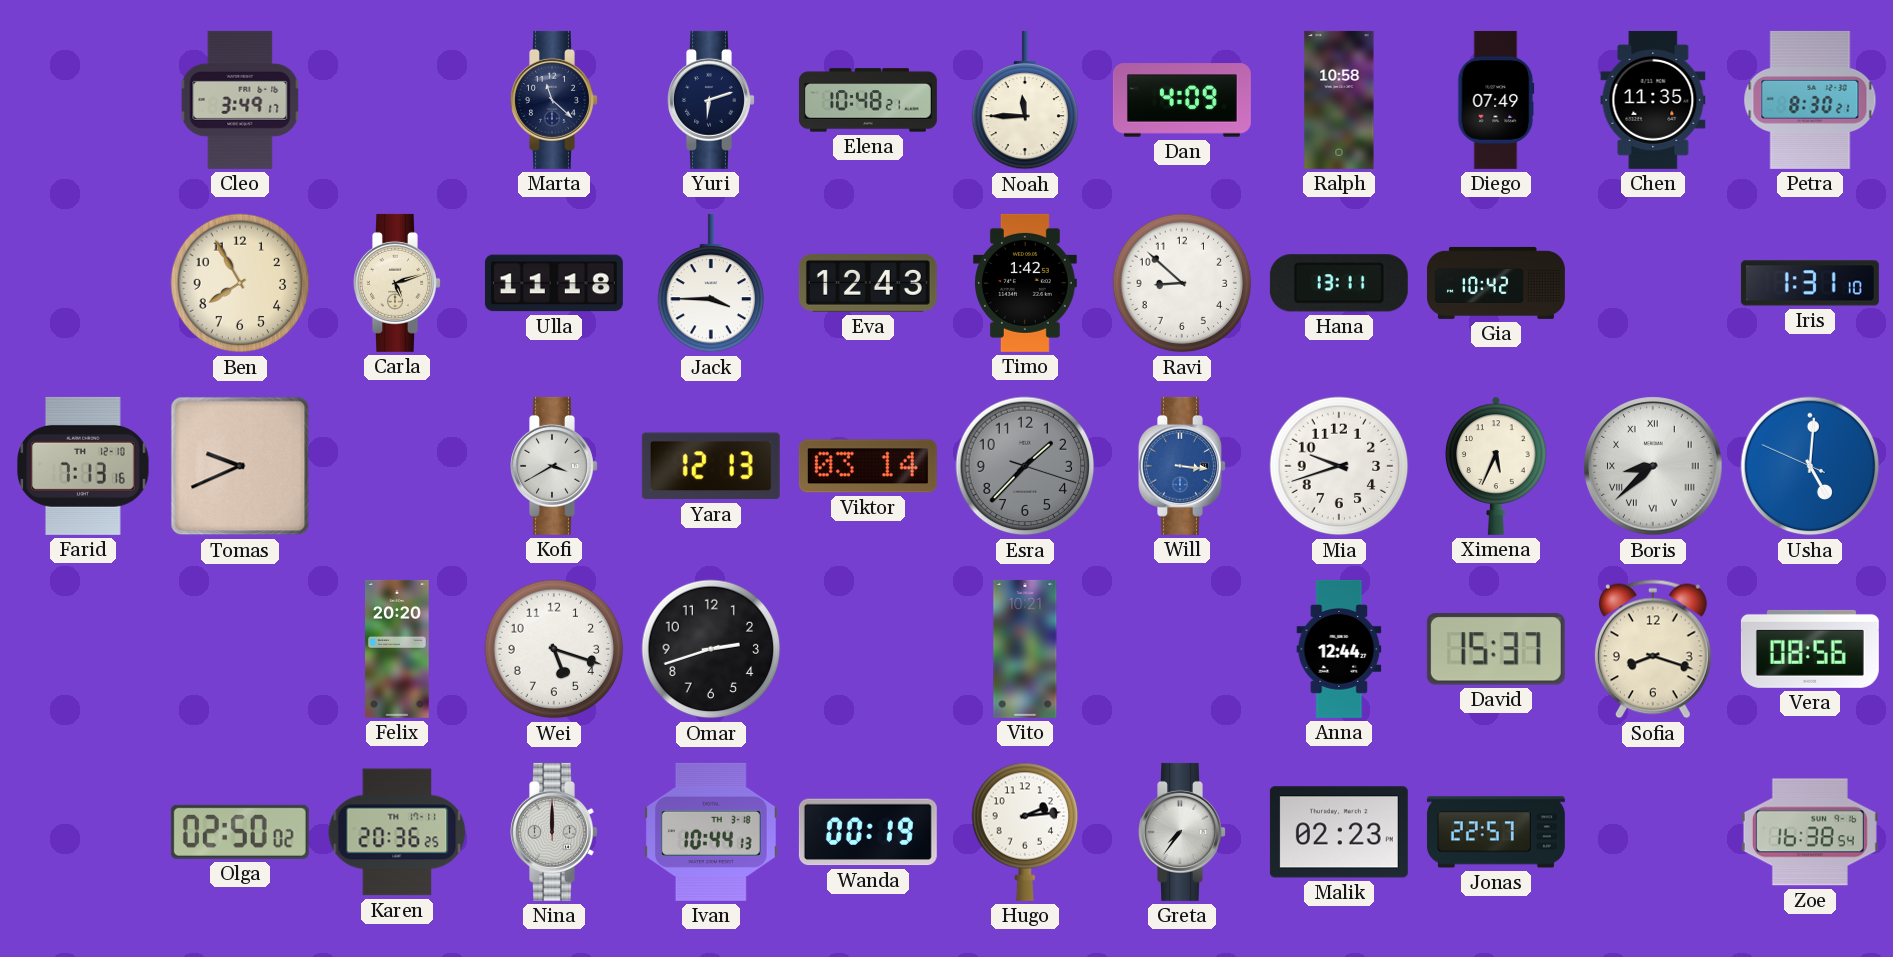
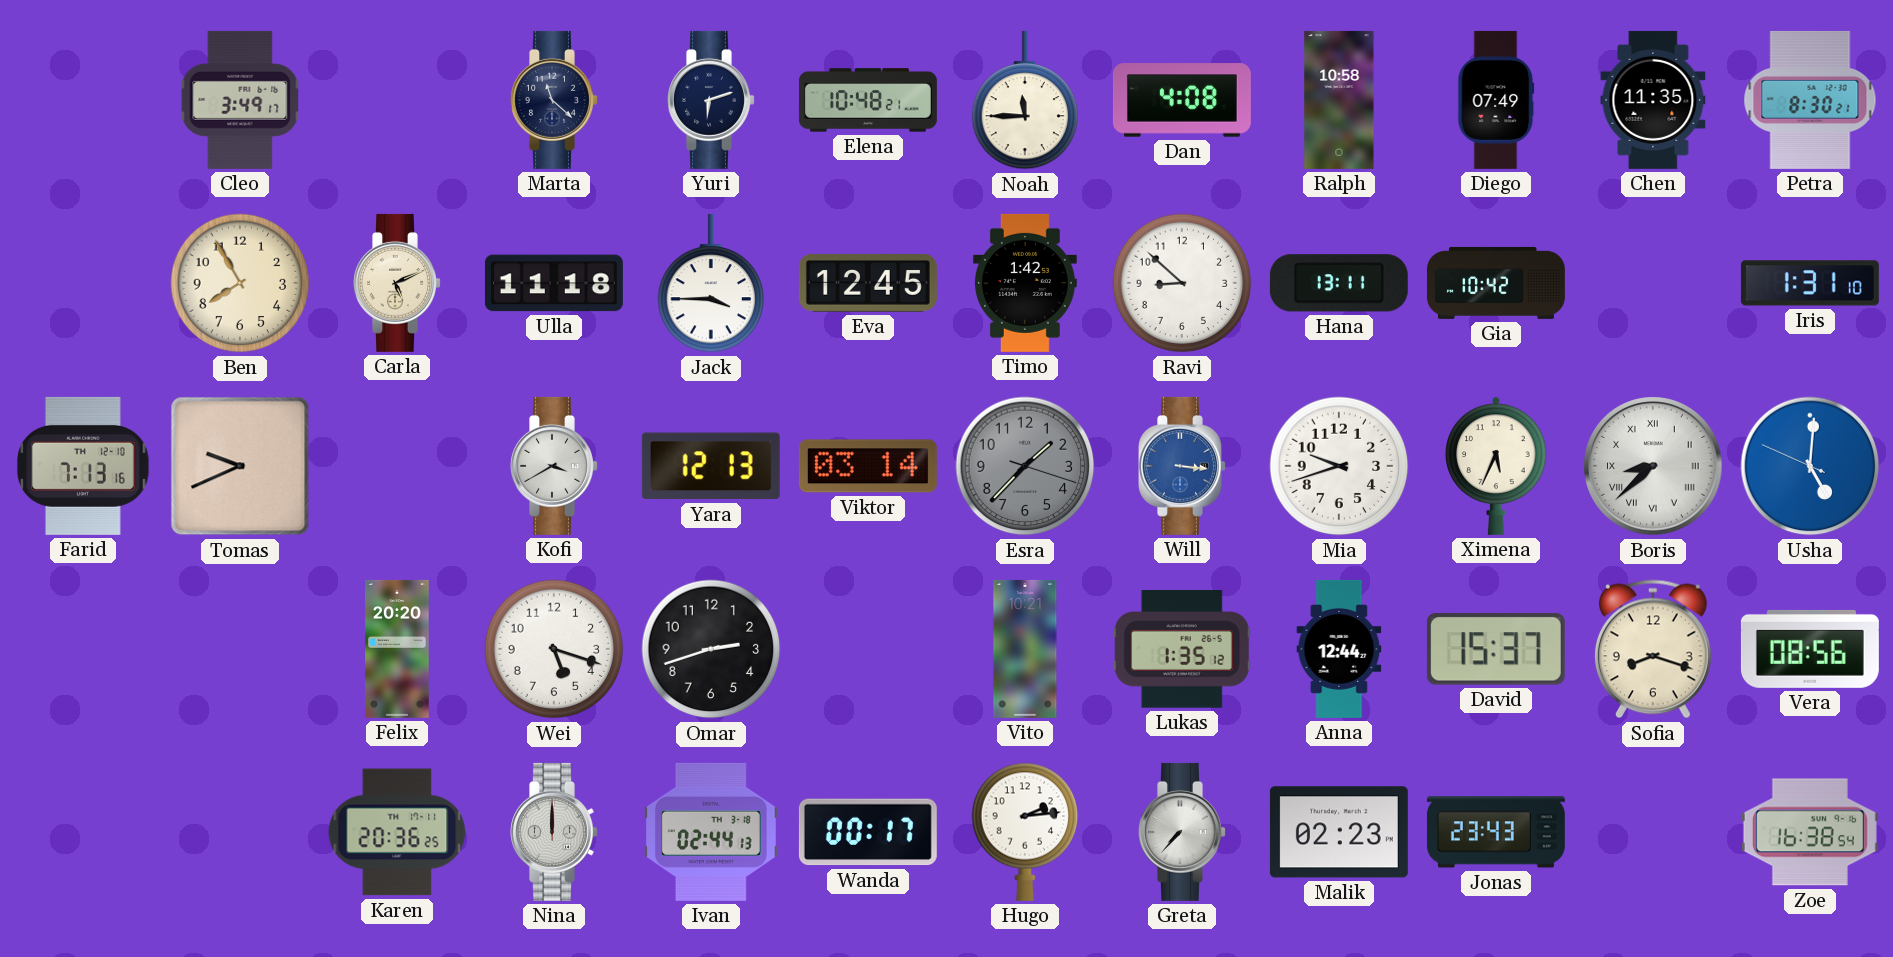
Dan: 4:09 -> 4:08 (1182, 100)
Carla: 5:12 -> 5:11 (398, 283)
Eva: 12:43 -> 12:45 (868, 284)
Lukas: none -> 1:35 (1182, 649)
Olga: 02:50 -> none (240, 832)
Ivan: 10:44 -> 02:44 (712, 832)
Wanda: 00:19 -> 00:17 (868, 832)
Greta: 7:36 -> 7:37 (1183, 832)
Jonas: 22:57 -> 23:43 (1496, 832)
